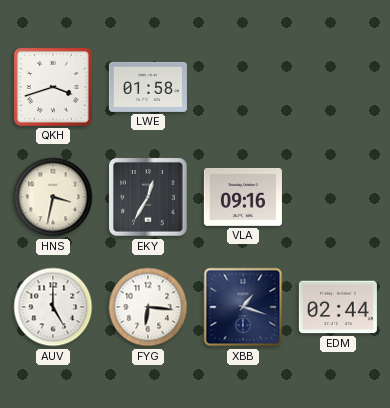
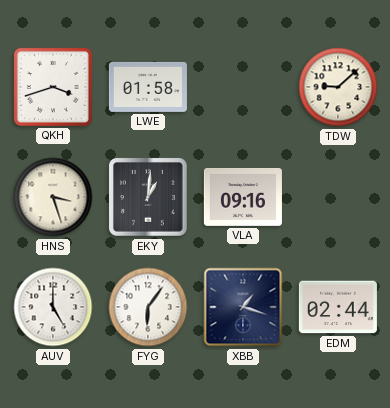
TDW: none -> 9:08 (338, 87)
HNS: 3:32 -> 3:27 (53, 197)
EKY: 12:35 -> 1:01 (149, 198)
FYG: 6:16 -> 6:06 (148, 307)
